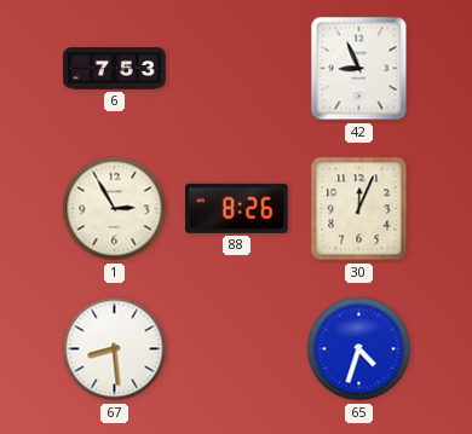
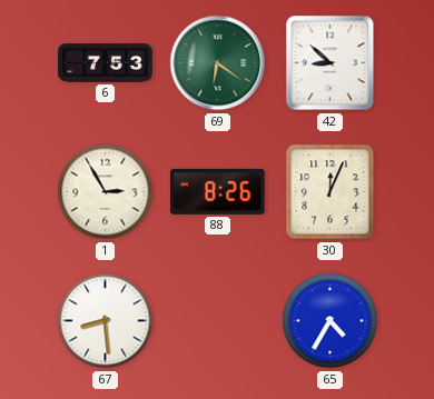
69: none -> 6:21 (218, 63)
42: 8:56 -> 8:52 (331, 63)
65: 4:33 -> 4:35 (331, 321)
